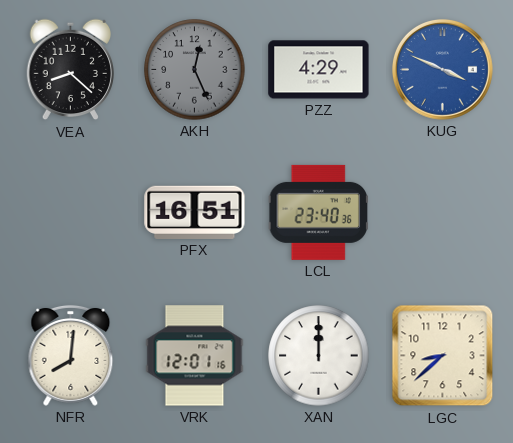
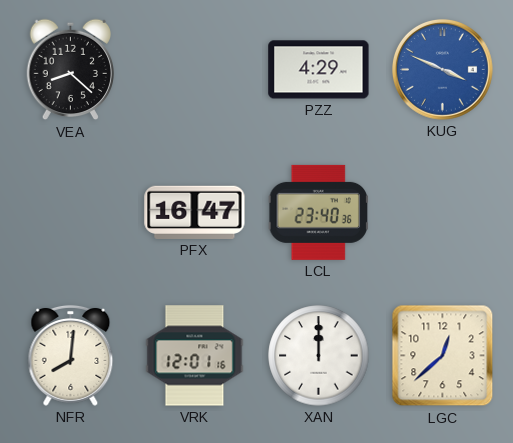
AKH: 12:26 -> none (195, 70)
PFX: 16:51 -> 16:47 (195, 212)
LGC: 8:38 -> 12:38 (443, 356)
